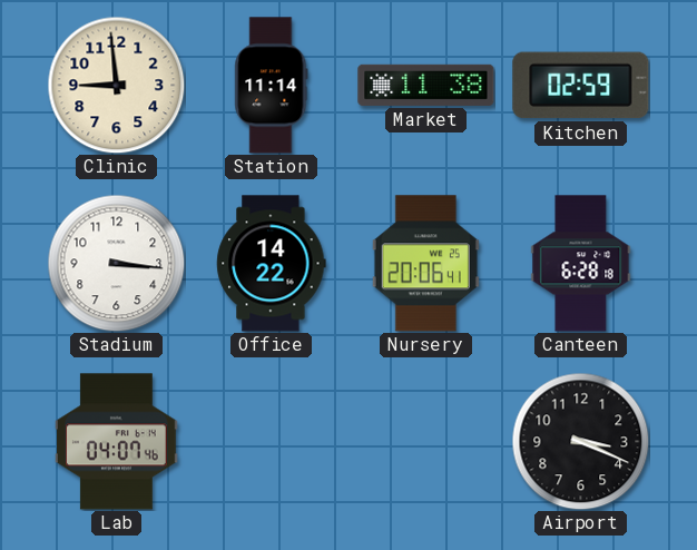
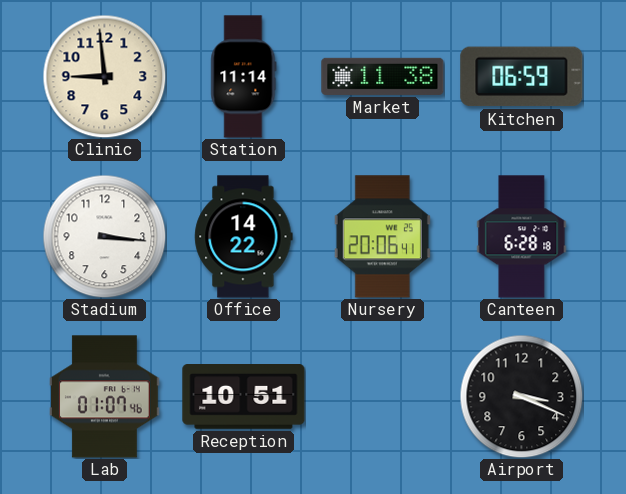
Kitchen: 02:59 -> 06:59 (522, 77)
Lab: 04:07 -> 01:07 (105, 397)
Reception: none -> 10:51 (244, 397)
